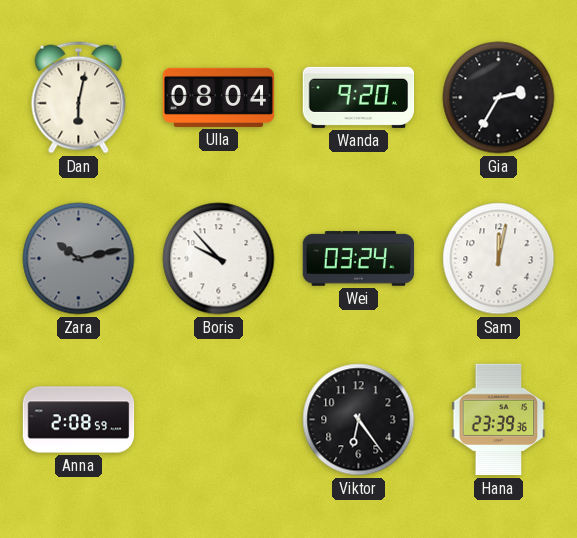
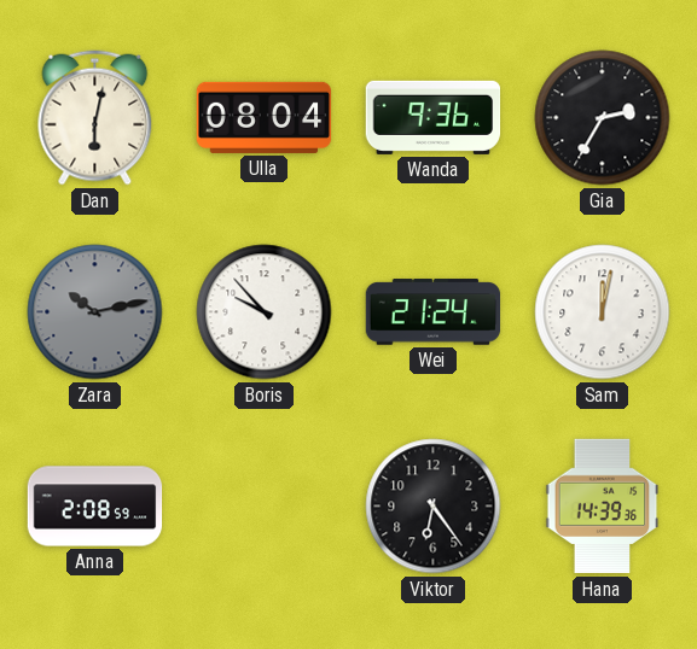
Wanda: 9:20 -> 9:36 (434, 117)
Wei: 03:24 -> 21:24 (434, 312)
Hana: 23:39 -> 14:39 (603, 507)
